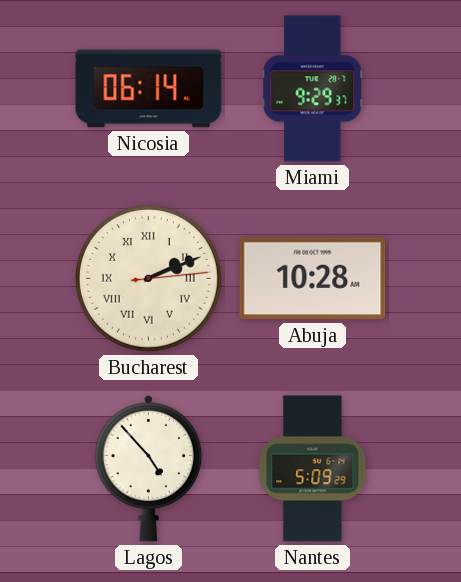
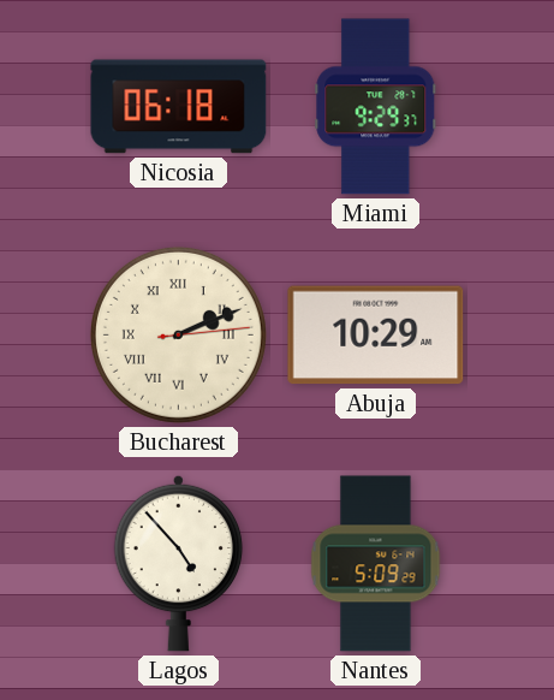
Nicosia: 06:14 -> 06:18 (179, 107)
Abuja: 10:28 -> 10:29 (376, 336)
